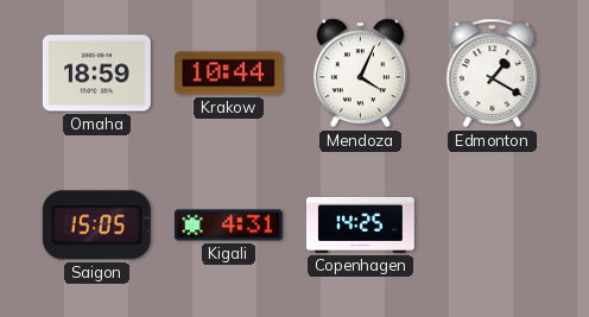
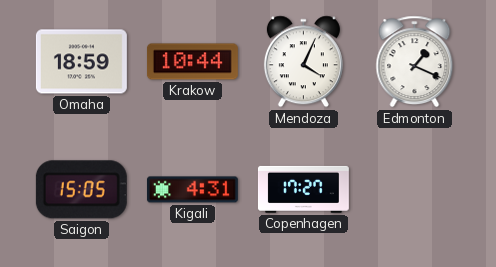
Edmonton: 1:20 -> 1:19 (415, 62)
Copenhagen: 14:25 -> 17:27 (303, 189)
